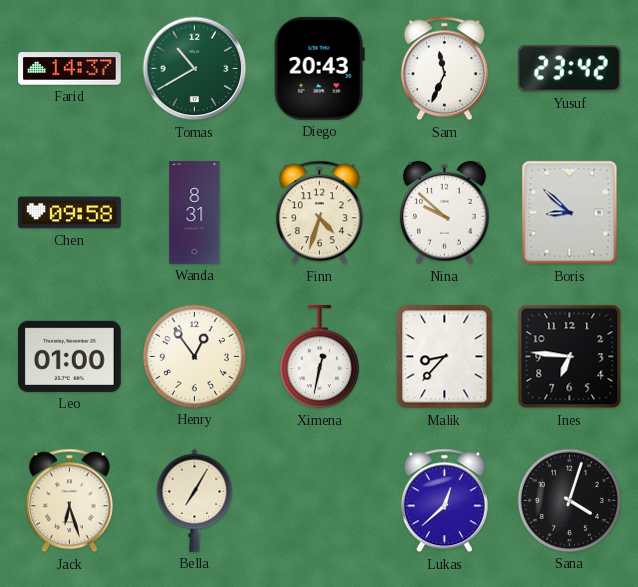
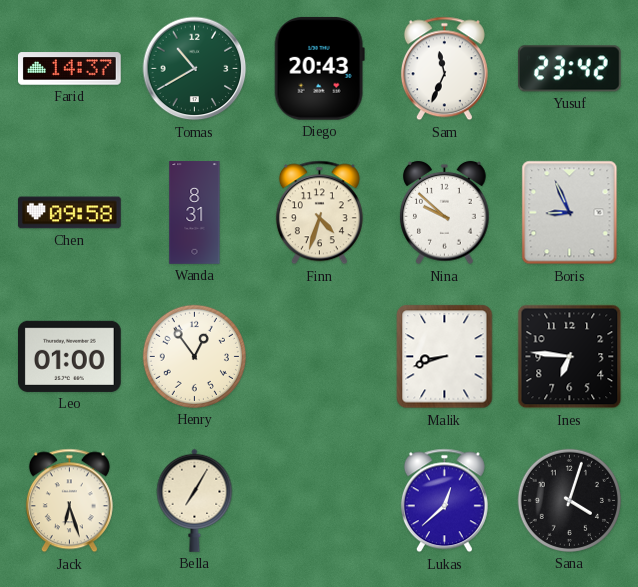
Boris: 8:52 -> 8:56 (570, 213)
Ximena: 12:32 -> none (319, 358)
Malik: 8:37 -> 8:42 (445, 357)
